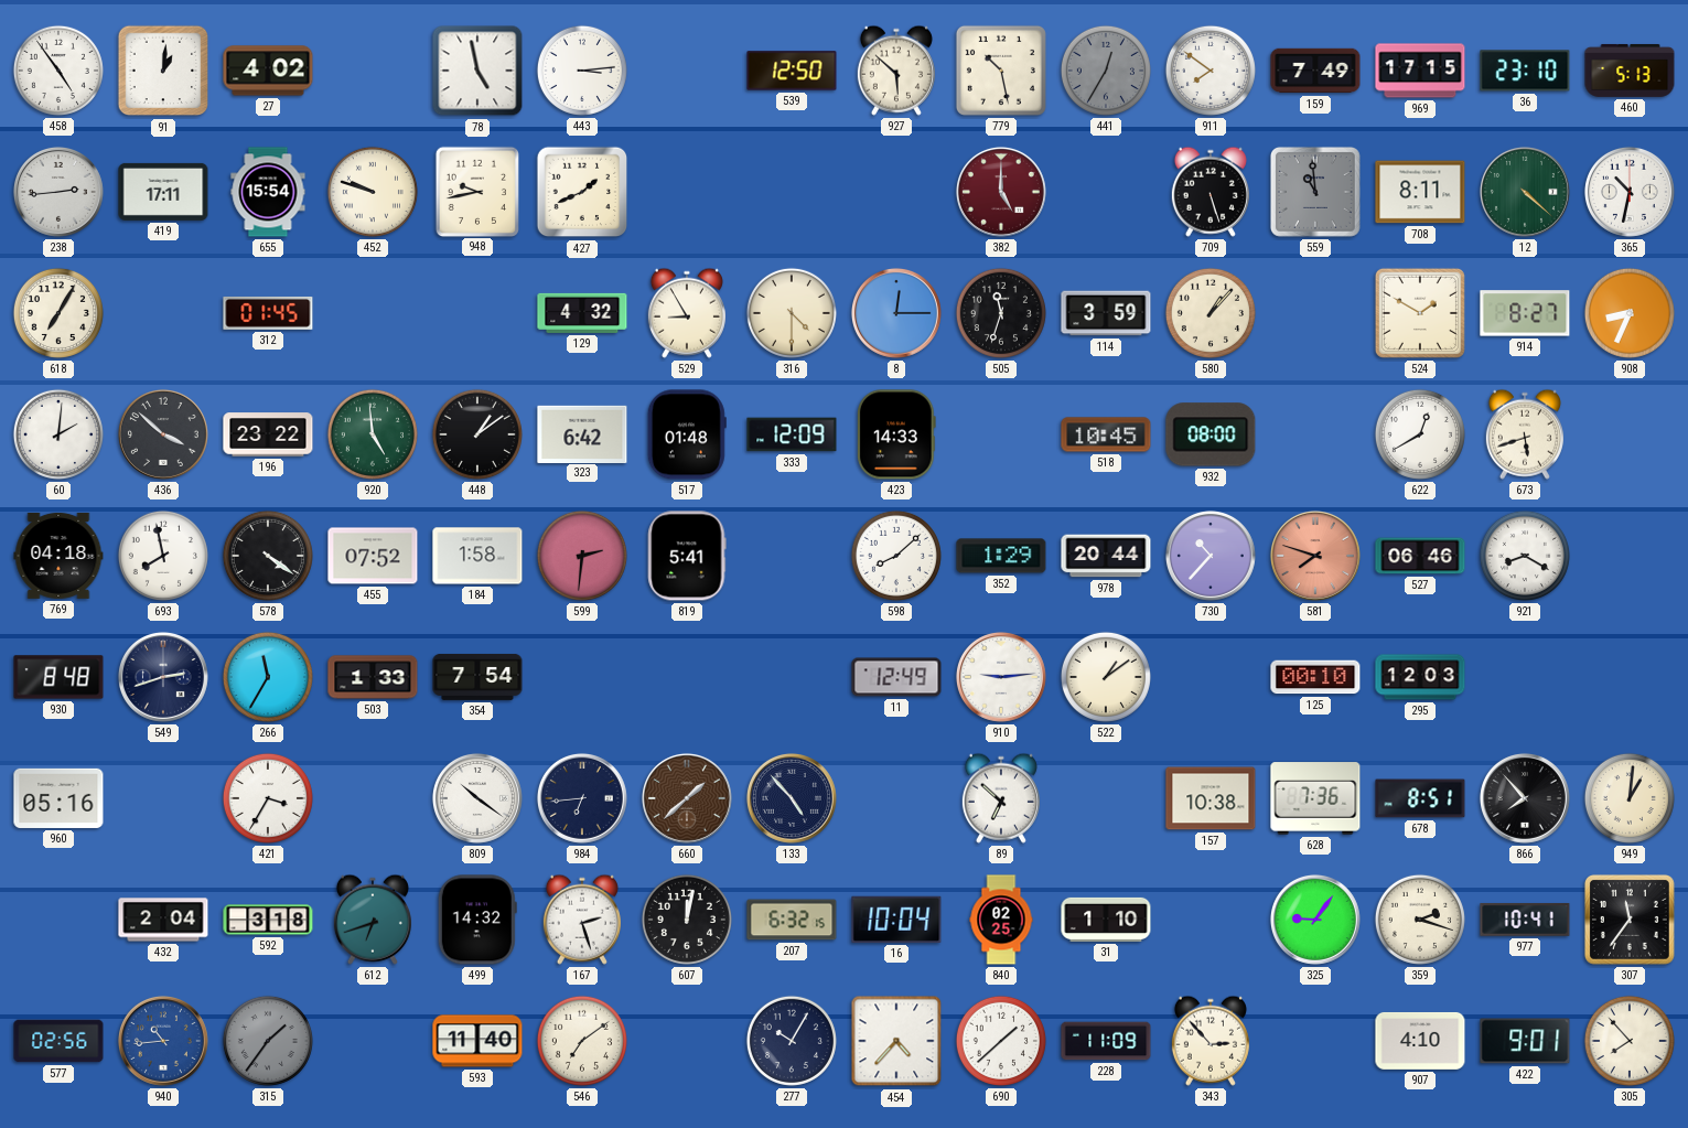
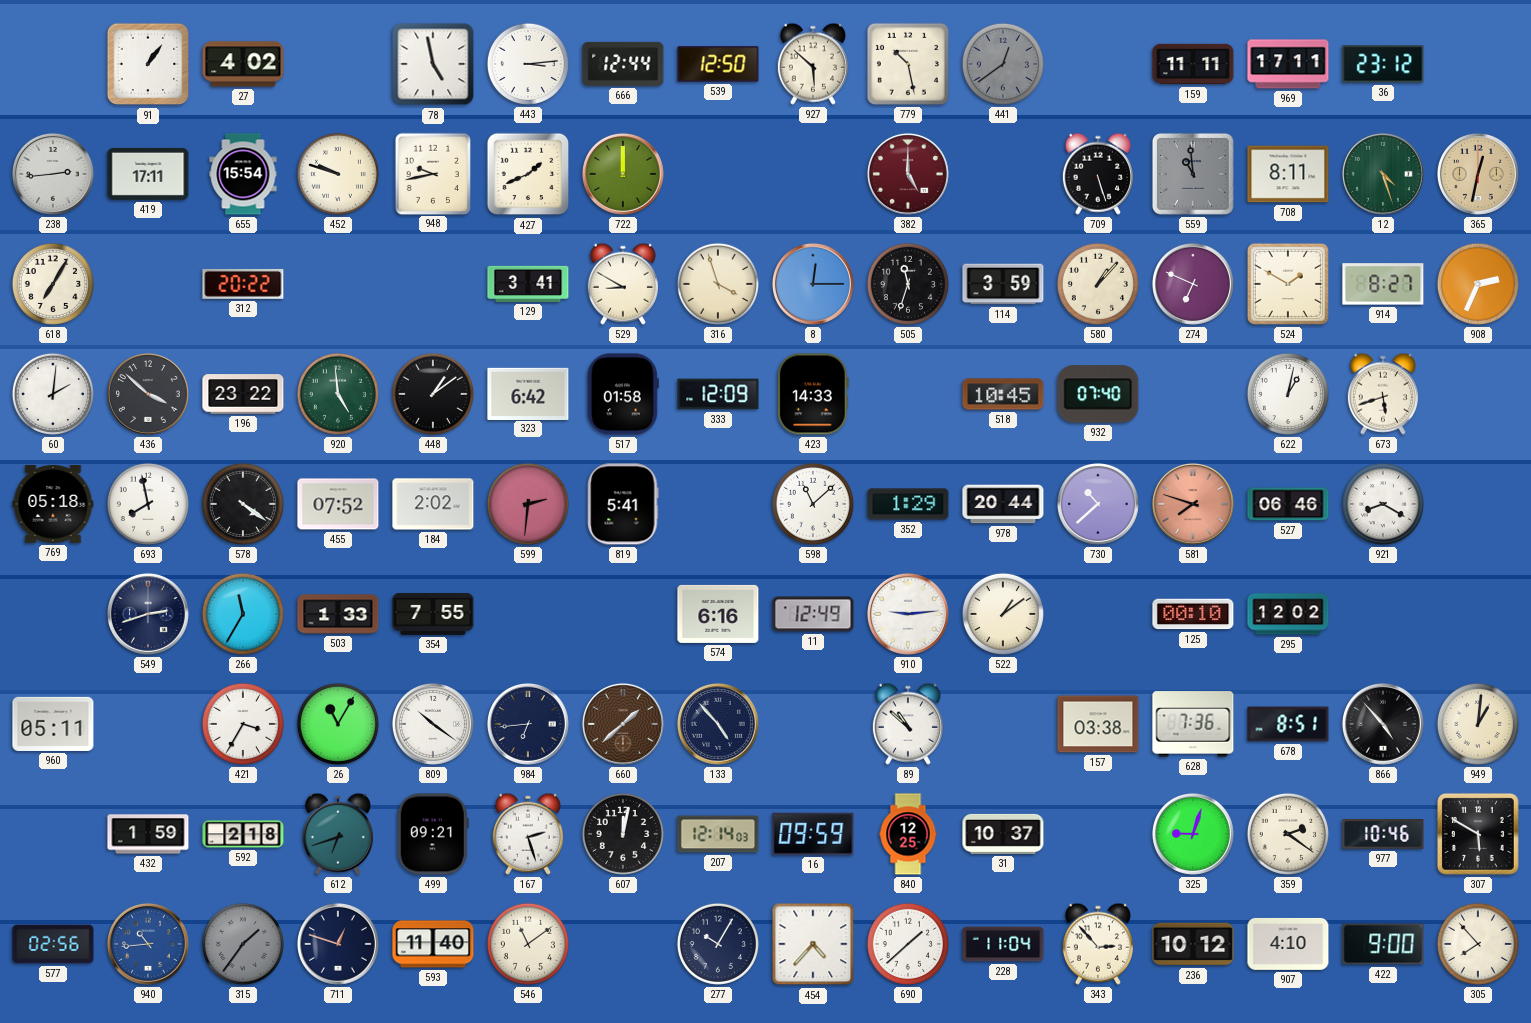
458: 4:54 -> none (58, 71)
91: 1:01 -> 1:06 (148, 64)
666: none -> 12:44 (623, 64)
441: 12:35 -> 12:39 (1003, 64)
911: 7:51 -> none (1211, 71)
159: 7:49 -> 11:11 (1193, 64)
969: 17:15 -> 17:11 (1288, 64)
36: 23:10 -> 23:12 (1383, 64)
460: 5:13 -> none (1630, 71)
722: none -> 12:00 (623, 174)
12: 4:22 -> 4:27 (1383, 174)
365: 10:32 -> 12:32 (1478, 174)
365 dial: white -> champagne (1478, 174)
312: 01:45 -> 20:22 (243, 284)
129: 4:32 -> 3:41 (528, 284)
529: 8:55 -> 8:50 (623, 284)
316: 4:30 -> 3:57 (718, 284)
274: none -> 6:49 (1193, 284)
908: 8:34 -> 2:34 (1478, 284)
517: 01:48 -> 01:58 (623, 394)
932: 08:00 -> 07:40 (1098, 394)
622: 12:40 -> 1:02 (1288, 394)
769: 04:18 -> 05:18 (53, 504)
184: 1:58 -> 2:02 (433, 504)
598: 8:08 -> 11:08 (813, 504)
730: 10:37 -> 10:38 (1098, 504)
930: 8:48 -> none (58, 677)
354: 7:54 -> 7:55 (433, 614)
574: none -> 6:16 (718, 614)
295: 12:03 -> 12:02 (1288, 614)
960: 05:16 -> 05:11 (53, 724)
26: none -> 11:05 (338, 724)
89: 6:52 -> 10:52 (908, 724)
157: 10:38 -> 03:38 (1098, 724)
866: 7:53 -> 4:53 (1383, 724)
432: 2:04 -> 1:59 (148, 834)
592: 3:18 -> 2:18 (243, 834)
499: 14:32 -> 09:21 (433, 834)
207: 6:32 -> 12:14 (718, 834)
16: 10:04 -> 09:59 (813, 834)
840: 02:25 -> 12:25 (908, 834)
31: 1:10 -> 10:37 (1003, 834)
325: 9:06 -> 9:03 (1193, 834)
359: 2:18 -> 2:21 (1288, 834)
977: 10:41 -> 10:46 (1383, 834)
307: 11:36 -> 5:50 (1478, 834)
711: none -> 12:48 (338, 944)
546: 7:09 -> 11:09 (528, 944)
228: 11:09 -> 11:04 (1003, 944)
236: none -> 10:12 (1193, 944)
422: 9:01 -> 9:00 (1383, 944)
